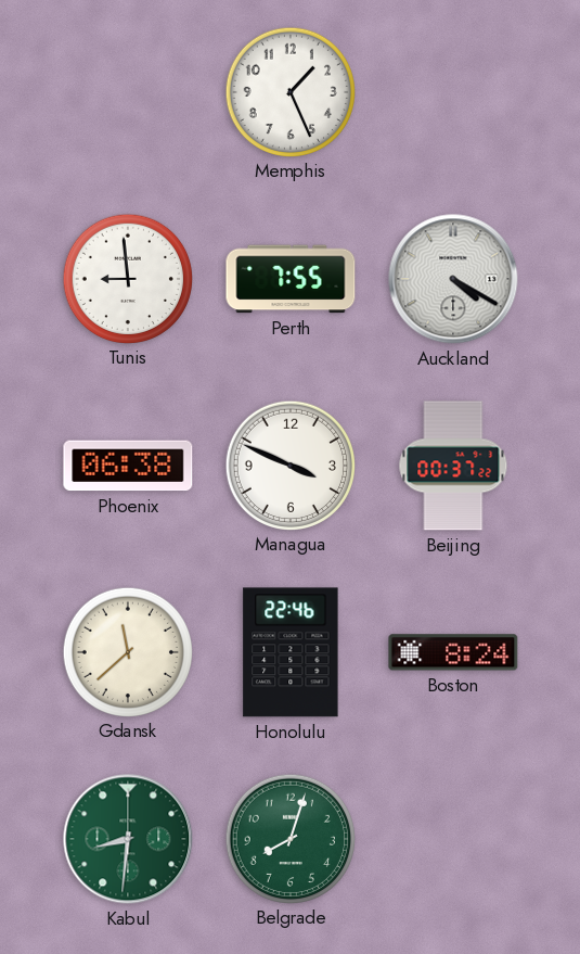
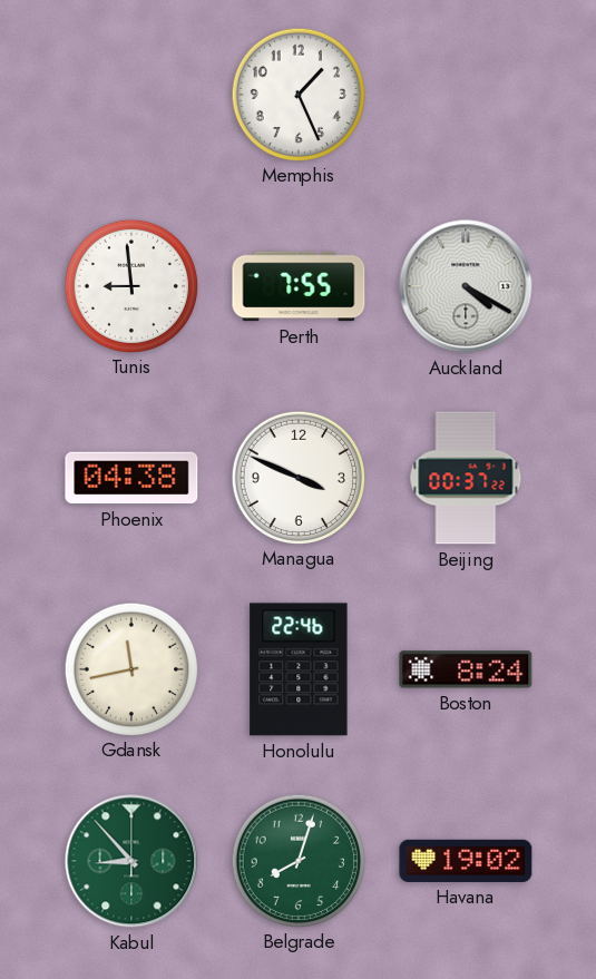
Phoenix: 06:38 -> 04:38 (131, 478)
Gdansk: 11:38 -> 11:43 (130, 668)
Kabul: 8:31 -> 8:53 (131, 861)
Havana: none -> 19:02 (466, 861)
